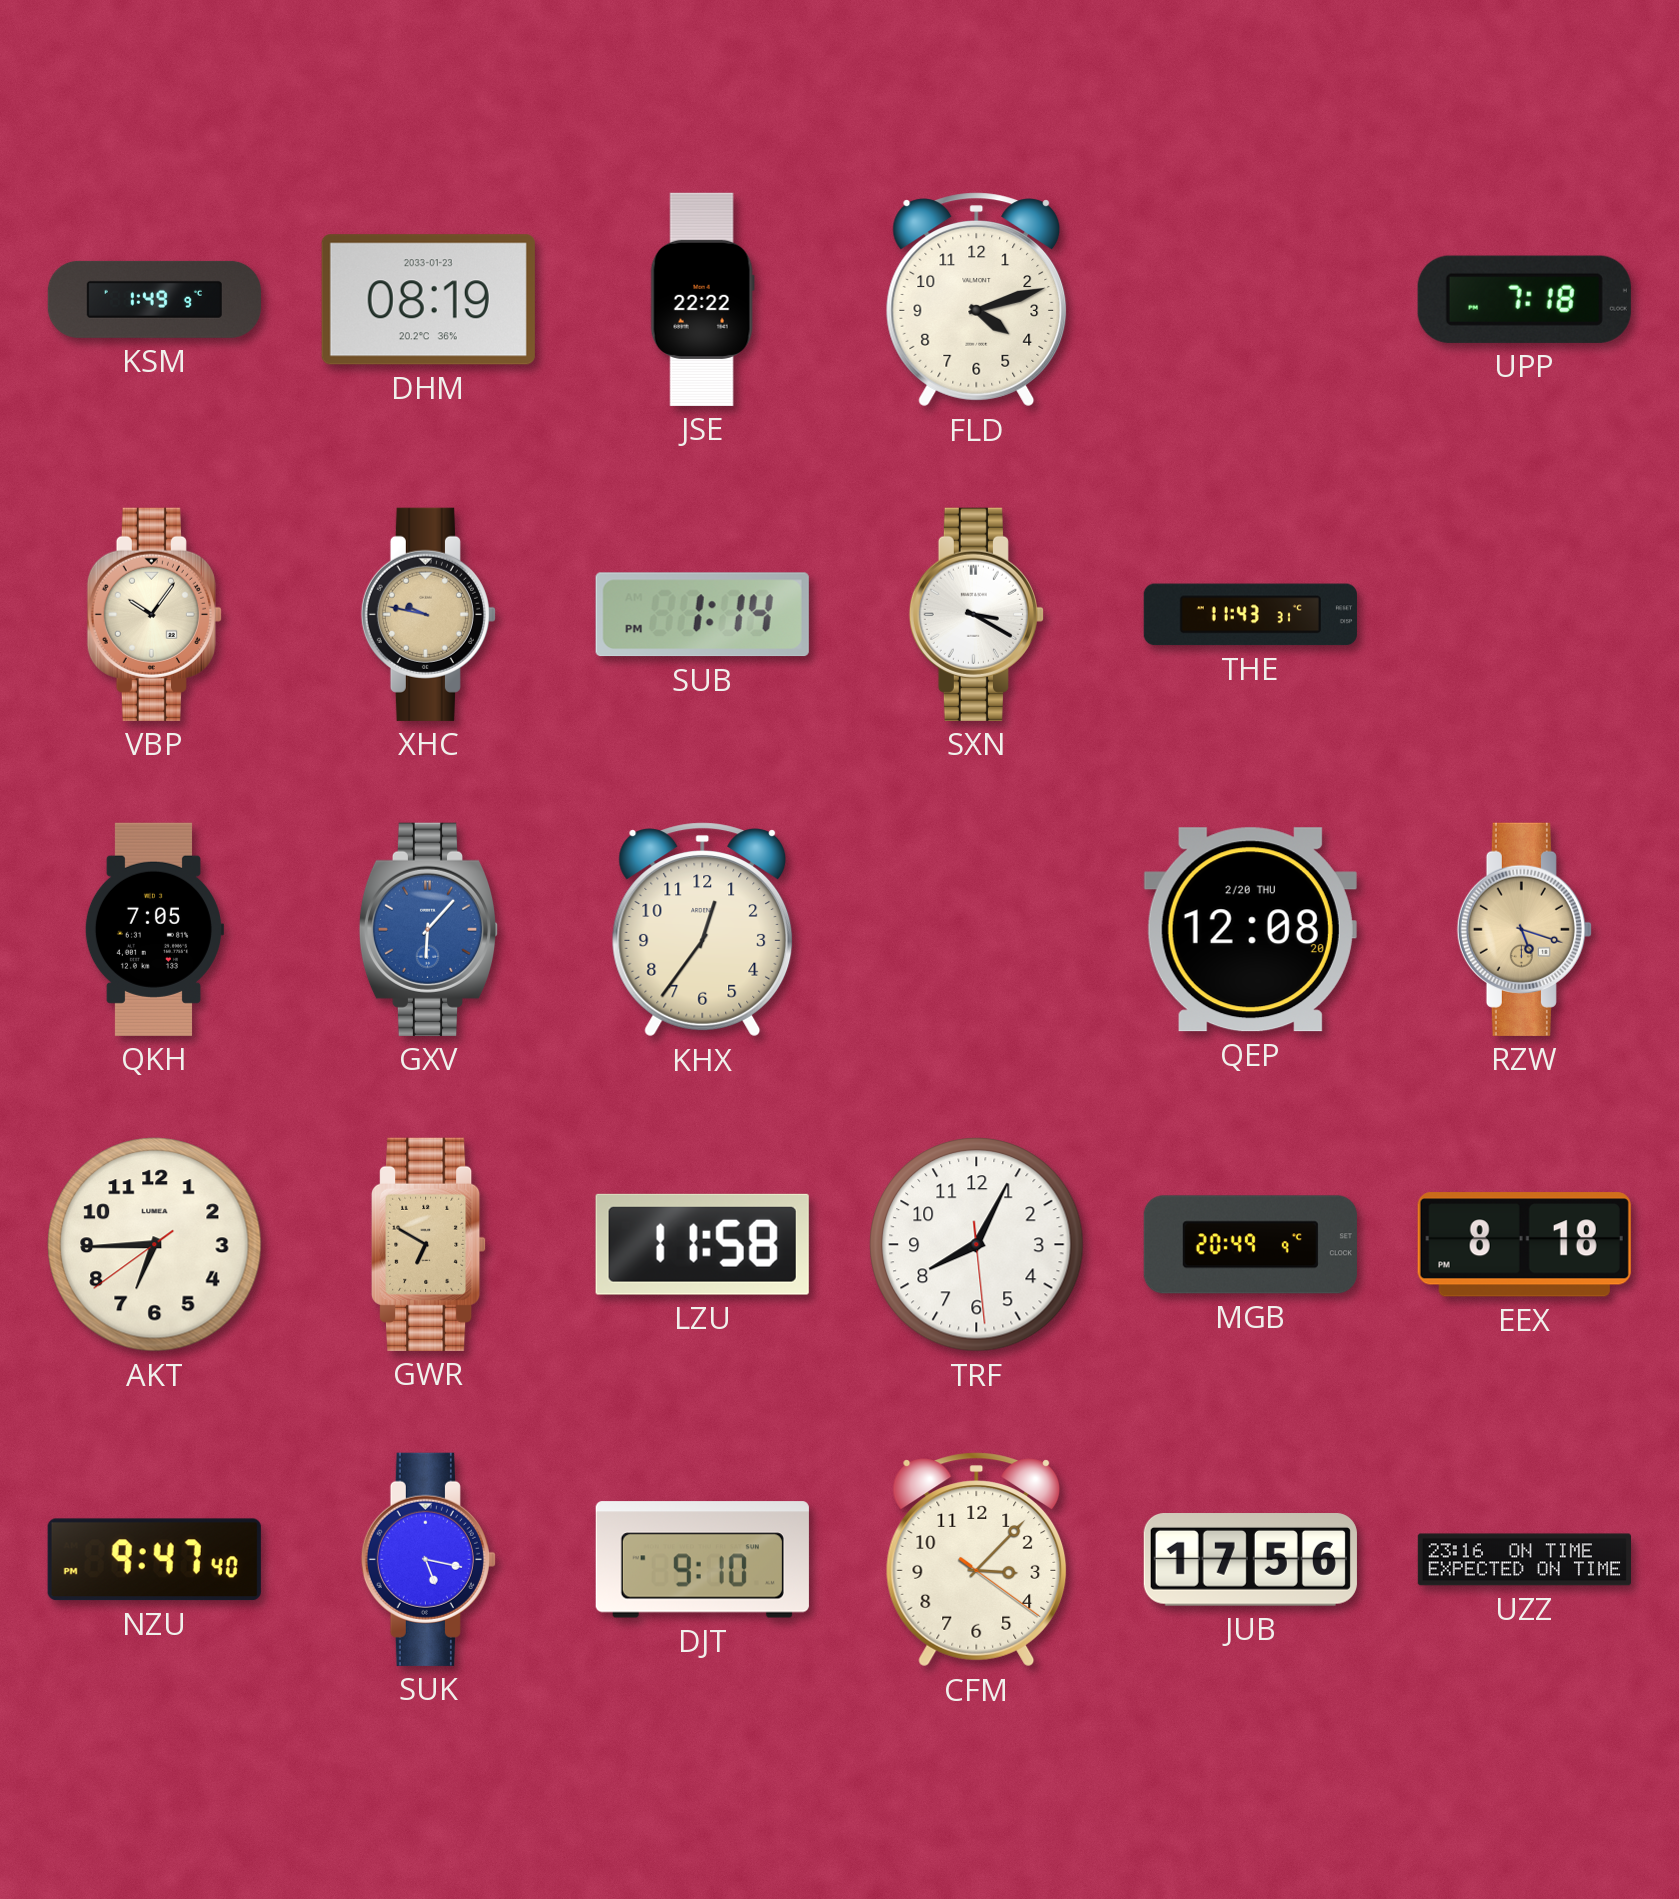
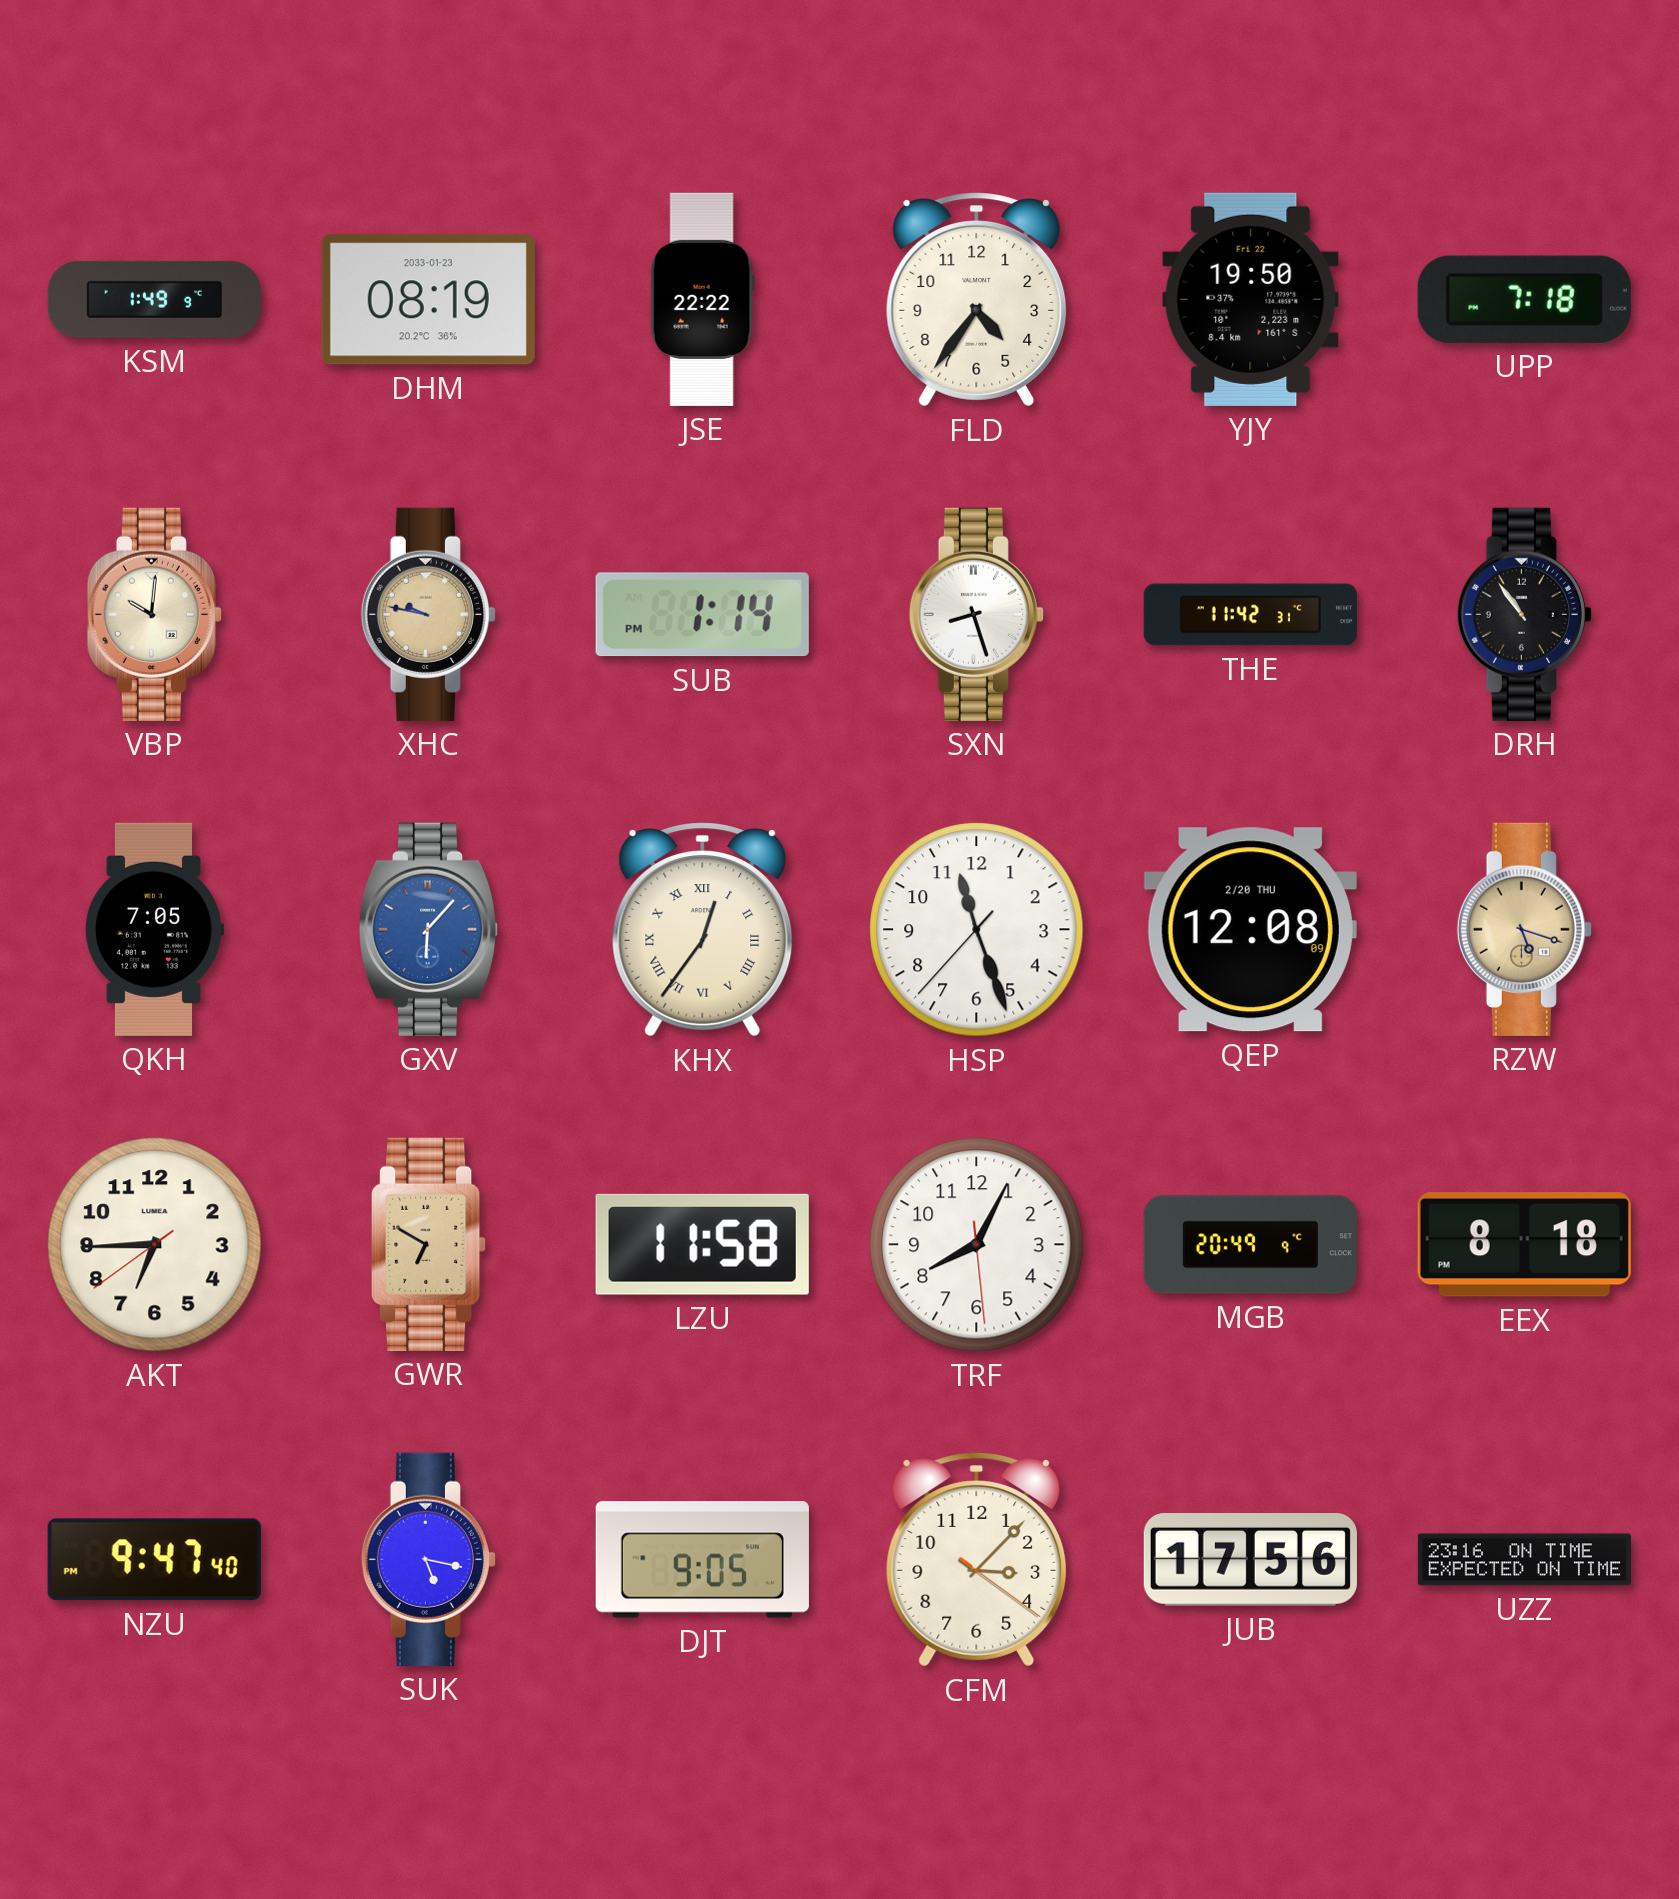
FLD: 4:12 -> 4:36 (977, 300)
YJY: none -> 19:50 (1251, 299)
VBP: 10:06 -> 10:01 (154, 614)
SXN: 3:20 -> 8:27 (976, 614)
THE: 11:43 -> 11:42 (1250, 615)
DRH: none -> 10:54 (1524, 614)
KHX numerals: Arabic -> Roman (703, 930)
HSP: none -> 11:26 (977, 930)
QEP: 12:08:20 -> 12:08:09 (1250, 930)
DJT: 9:10 -> 9:05 (702, 1560)
